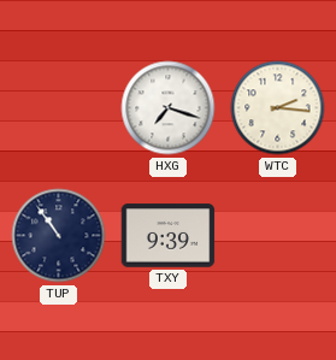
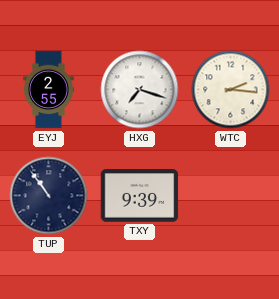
EYJ: none -> 2:55 (49, 90)
